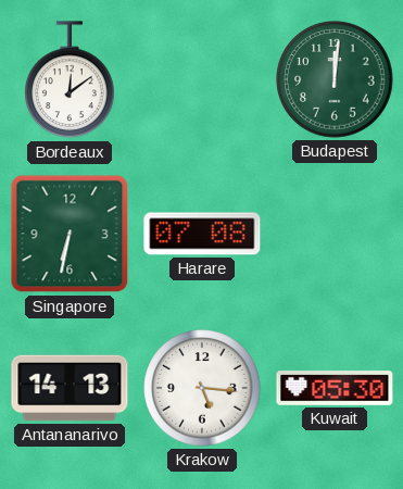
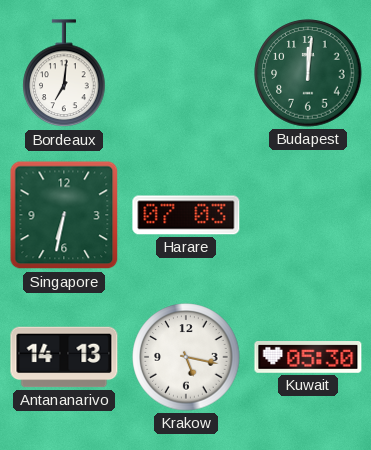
Bordeaux: 12:09 -> 7:01 (64, 74)
Harare: 07:08 -> 07:03 (186, 215)
Krakow: 5:16 -> 5:17 (186, 357)
